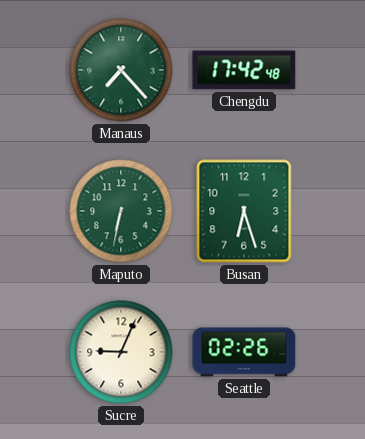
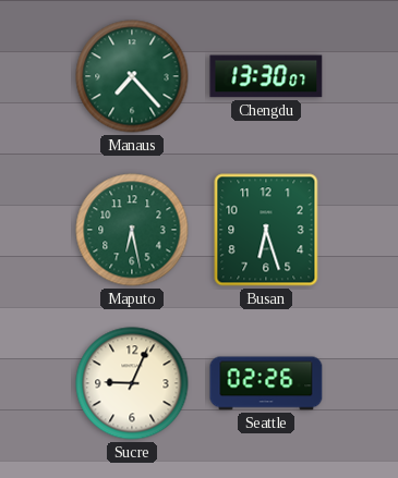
Chengdu: 17:42 -> 13:30 (266, 76)
Maputo: 6:32 -> 6:28 (132, 230)
